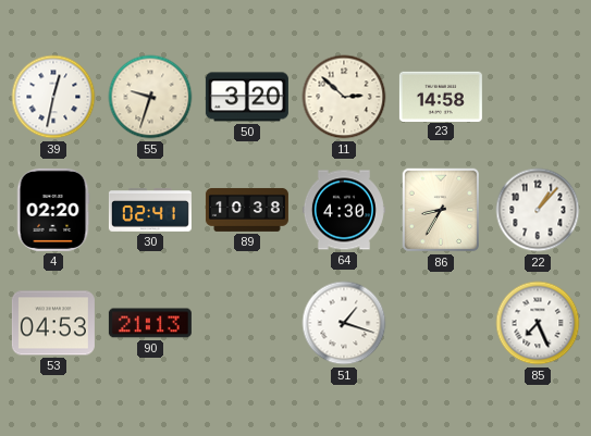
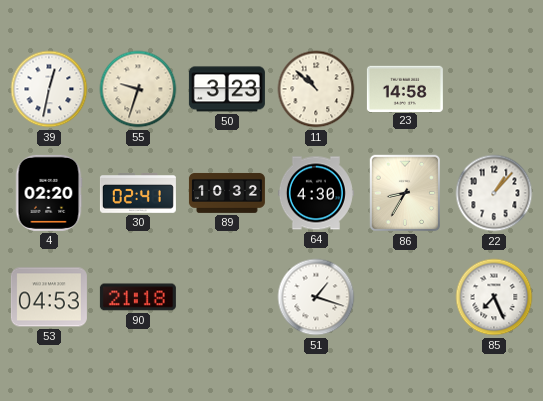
50: 3:20 -> 3:23 (227, 89)
11: 2:52 -> 10:52 (316, 89)
89: 10:38 -> 10:32 (227, 193)
90: 21:13 -> 21:18 (138, 297)
